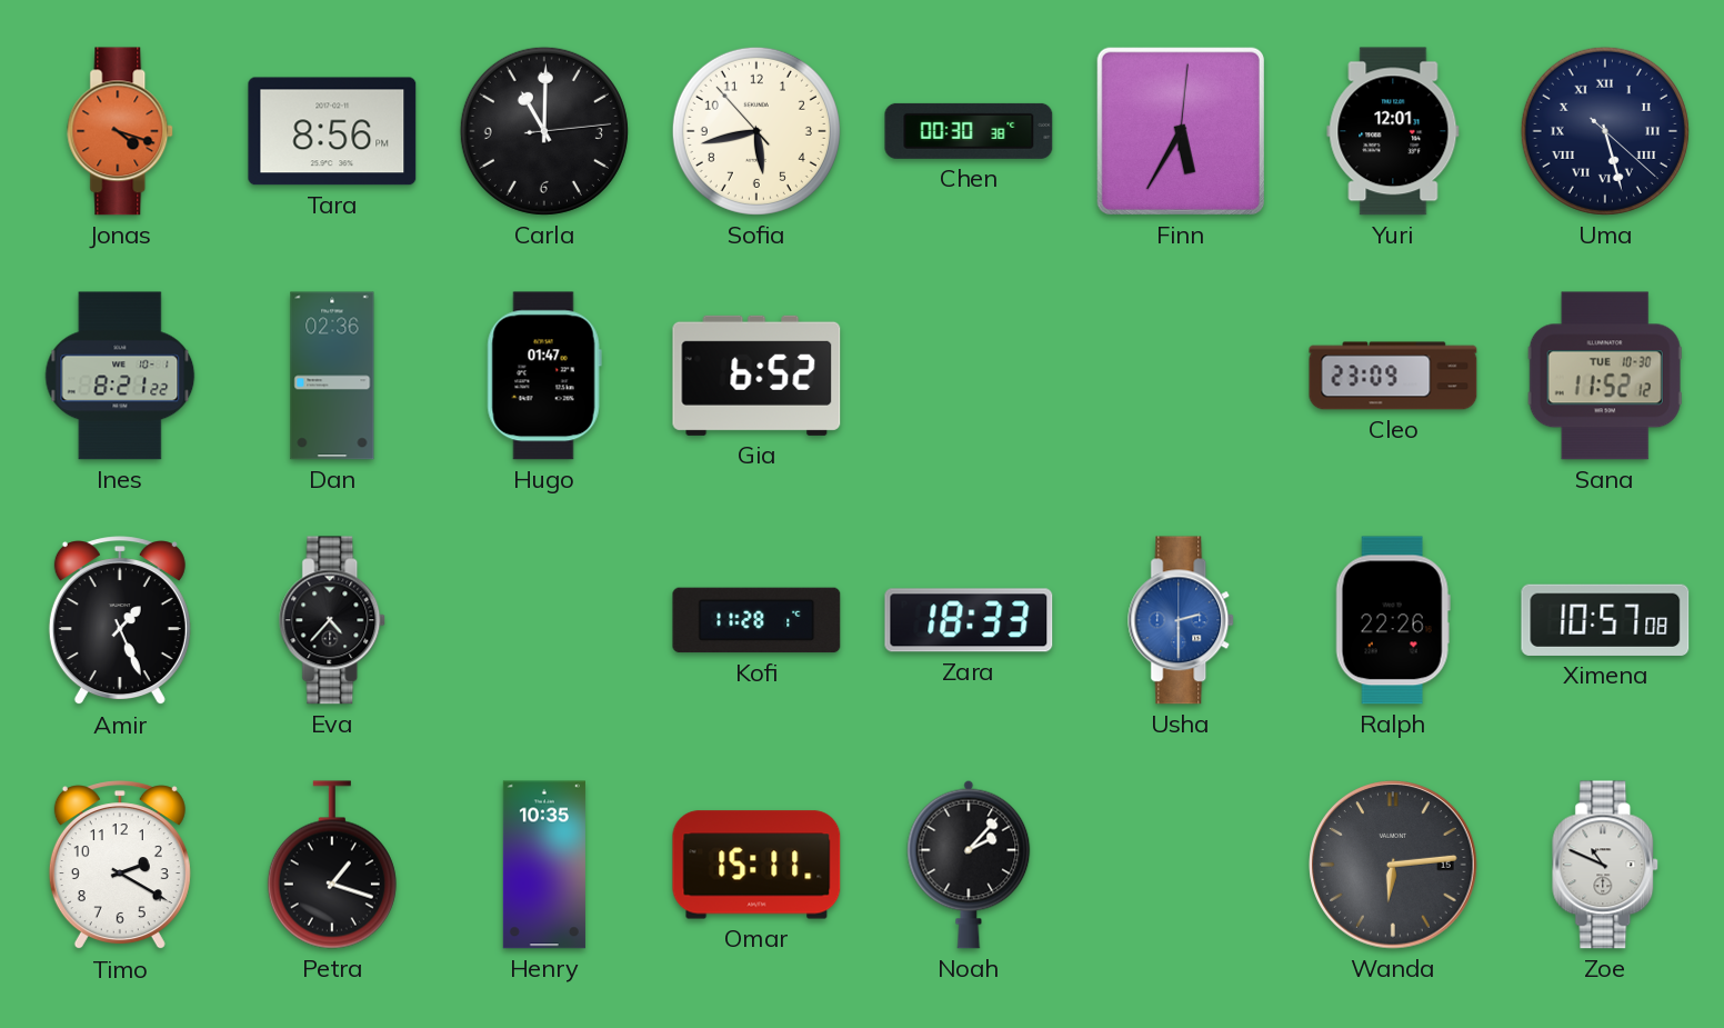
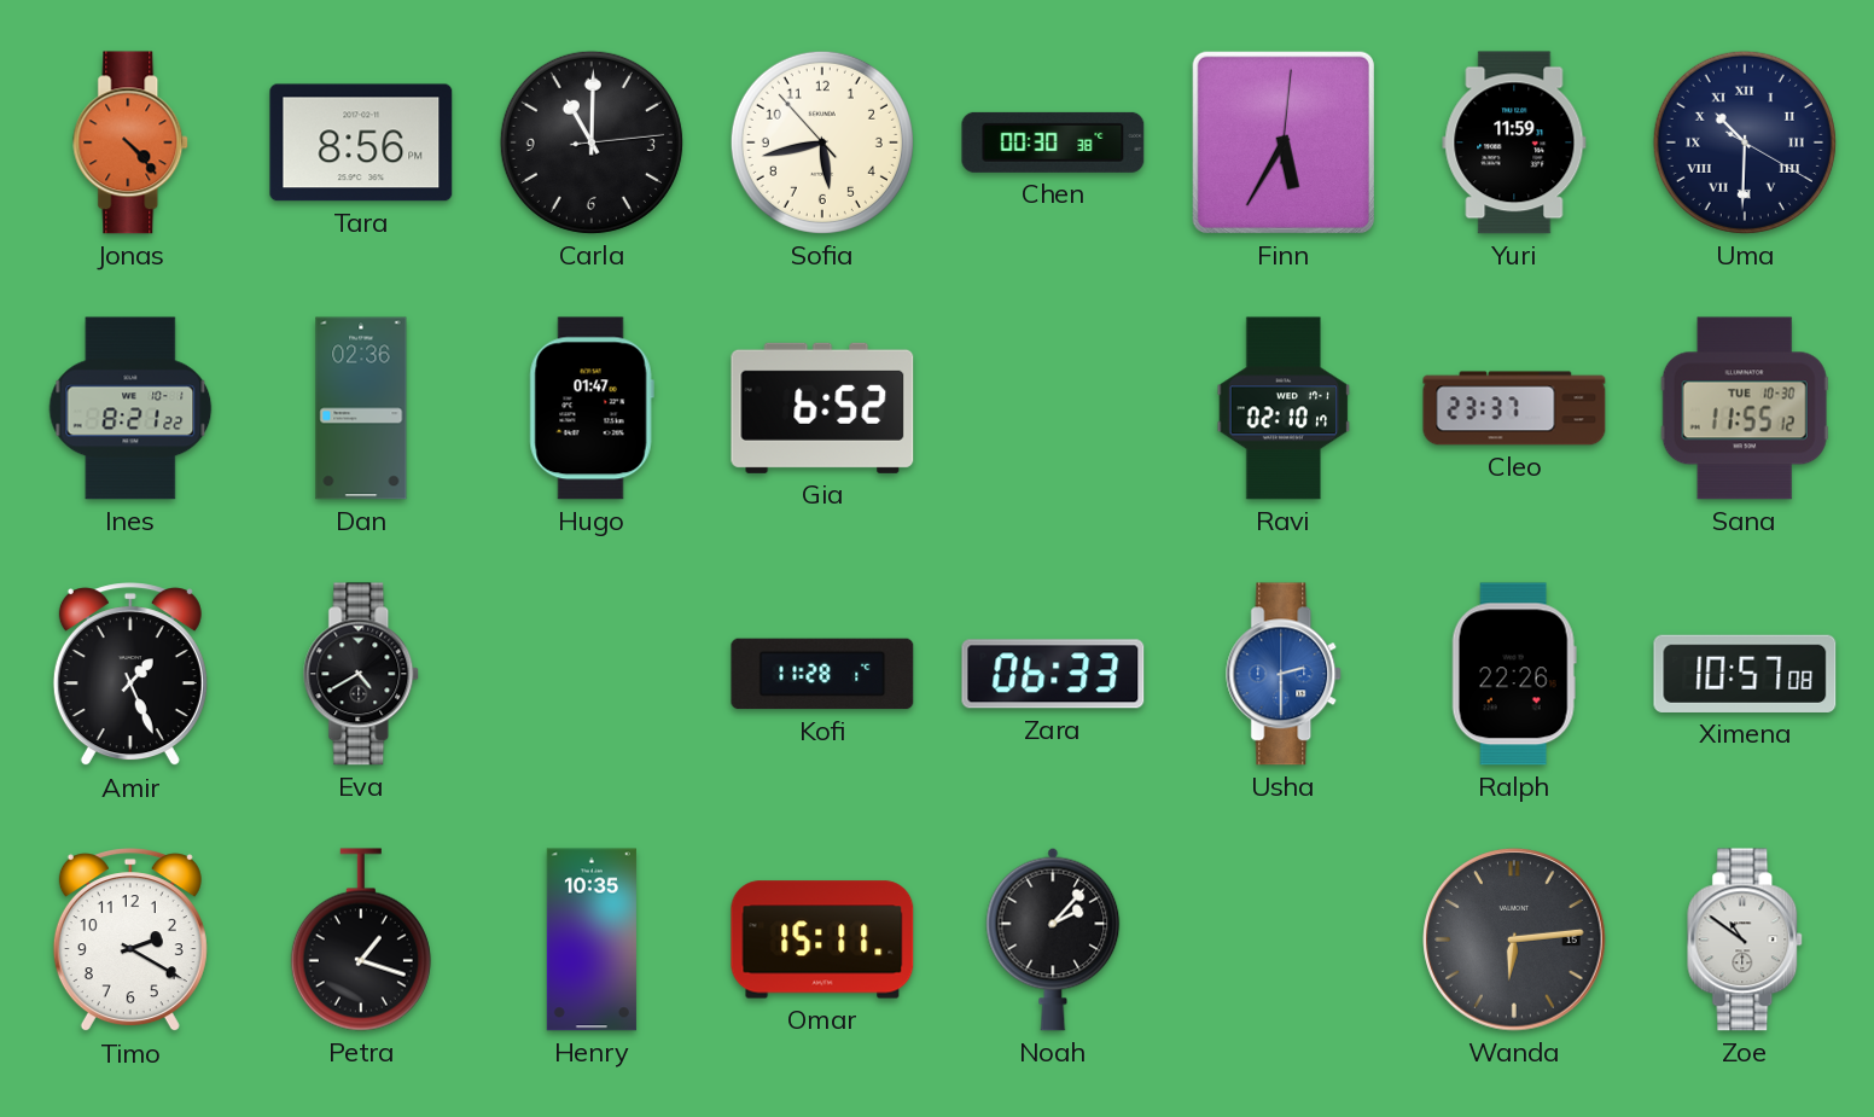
Jonas: 4:18 -> 4:23 (132, 142)
Yuri: 12:01 -> 11:59 (1514, 142)
Uma: 5:27 -> 10:30 (1745, 142)
Ravi: none -> 02:10 (1284, 408)
Cleo: 23:09 -> 23:37 (1514, 408)
Sana: 11:52 -> 11:55 (1745, 408)
Eva: 4:37 -> 4:40 (362, 674)
Zara: 18:33 -> 06:33 (1053, 674)
Zoe: 10:49 -> 10:51 (1746, 939)
